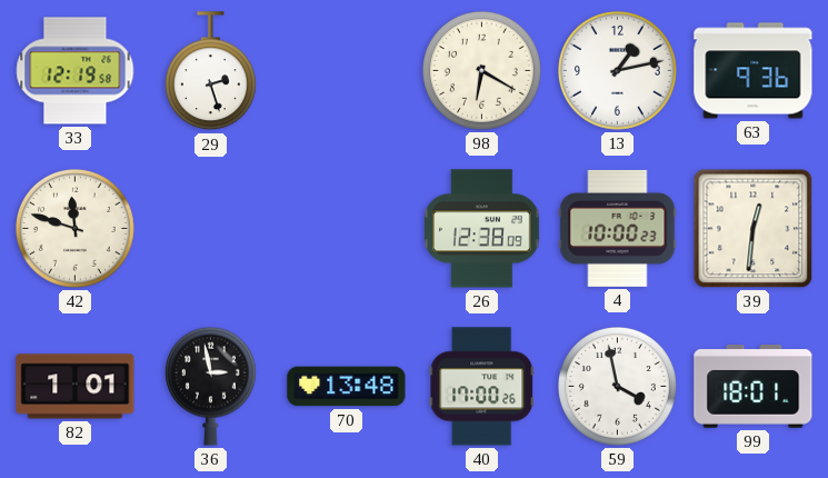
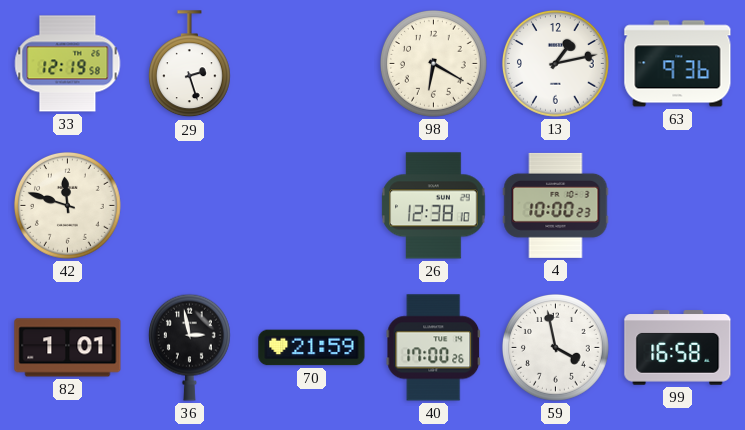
26: 12:38:09 -> 12:38:10 (434, 206)
39: 12:31 -> none (754, 229)
70: 13:48 -> 21:59 (312, 348)
99: 18:01 -> 16:58 (678, 348)
